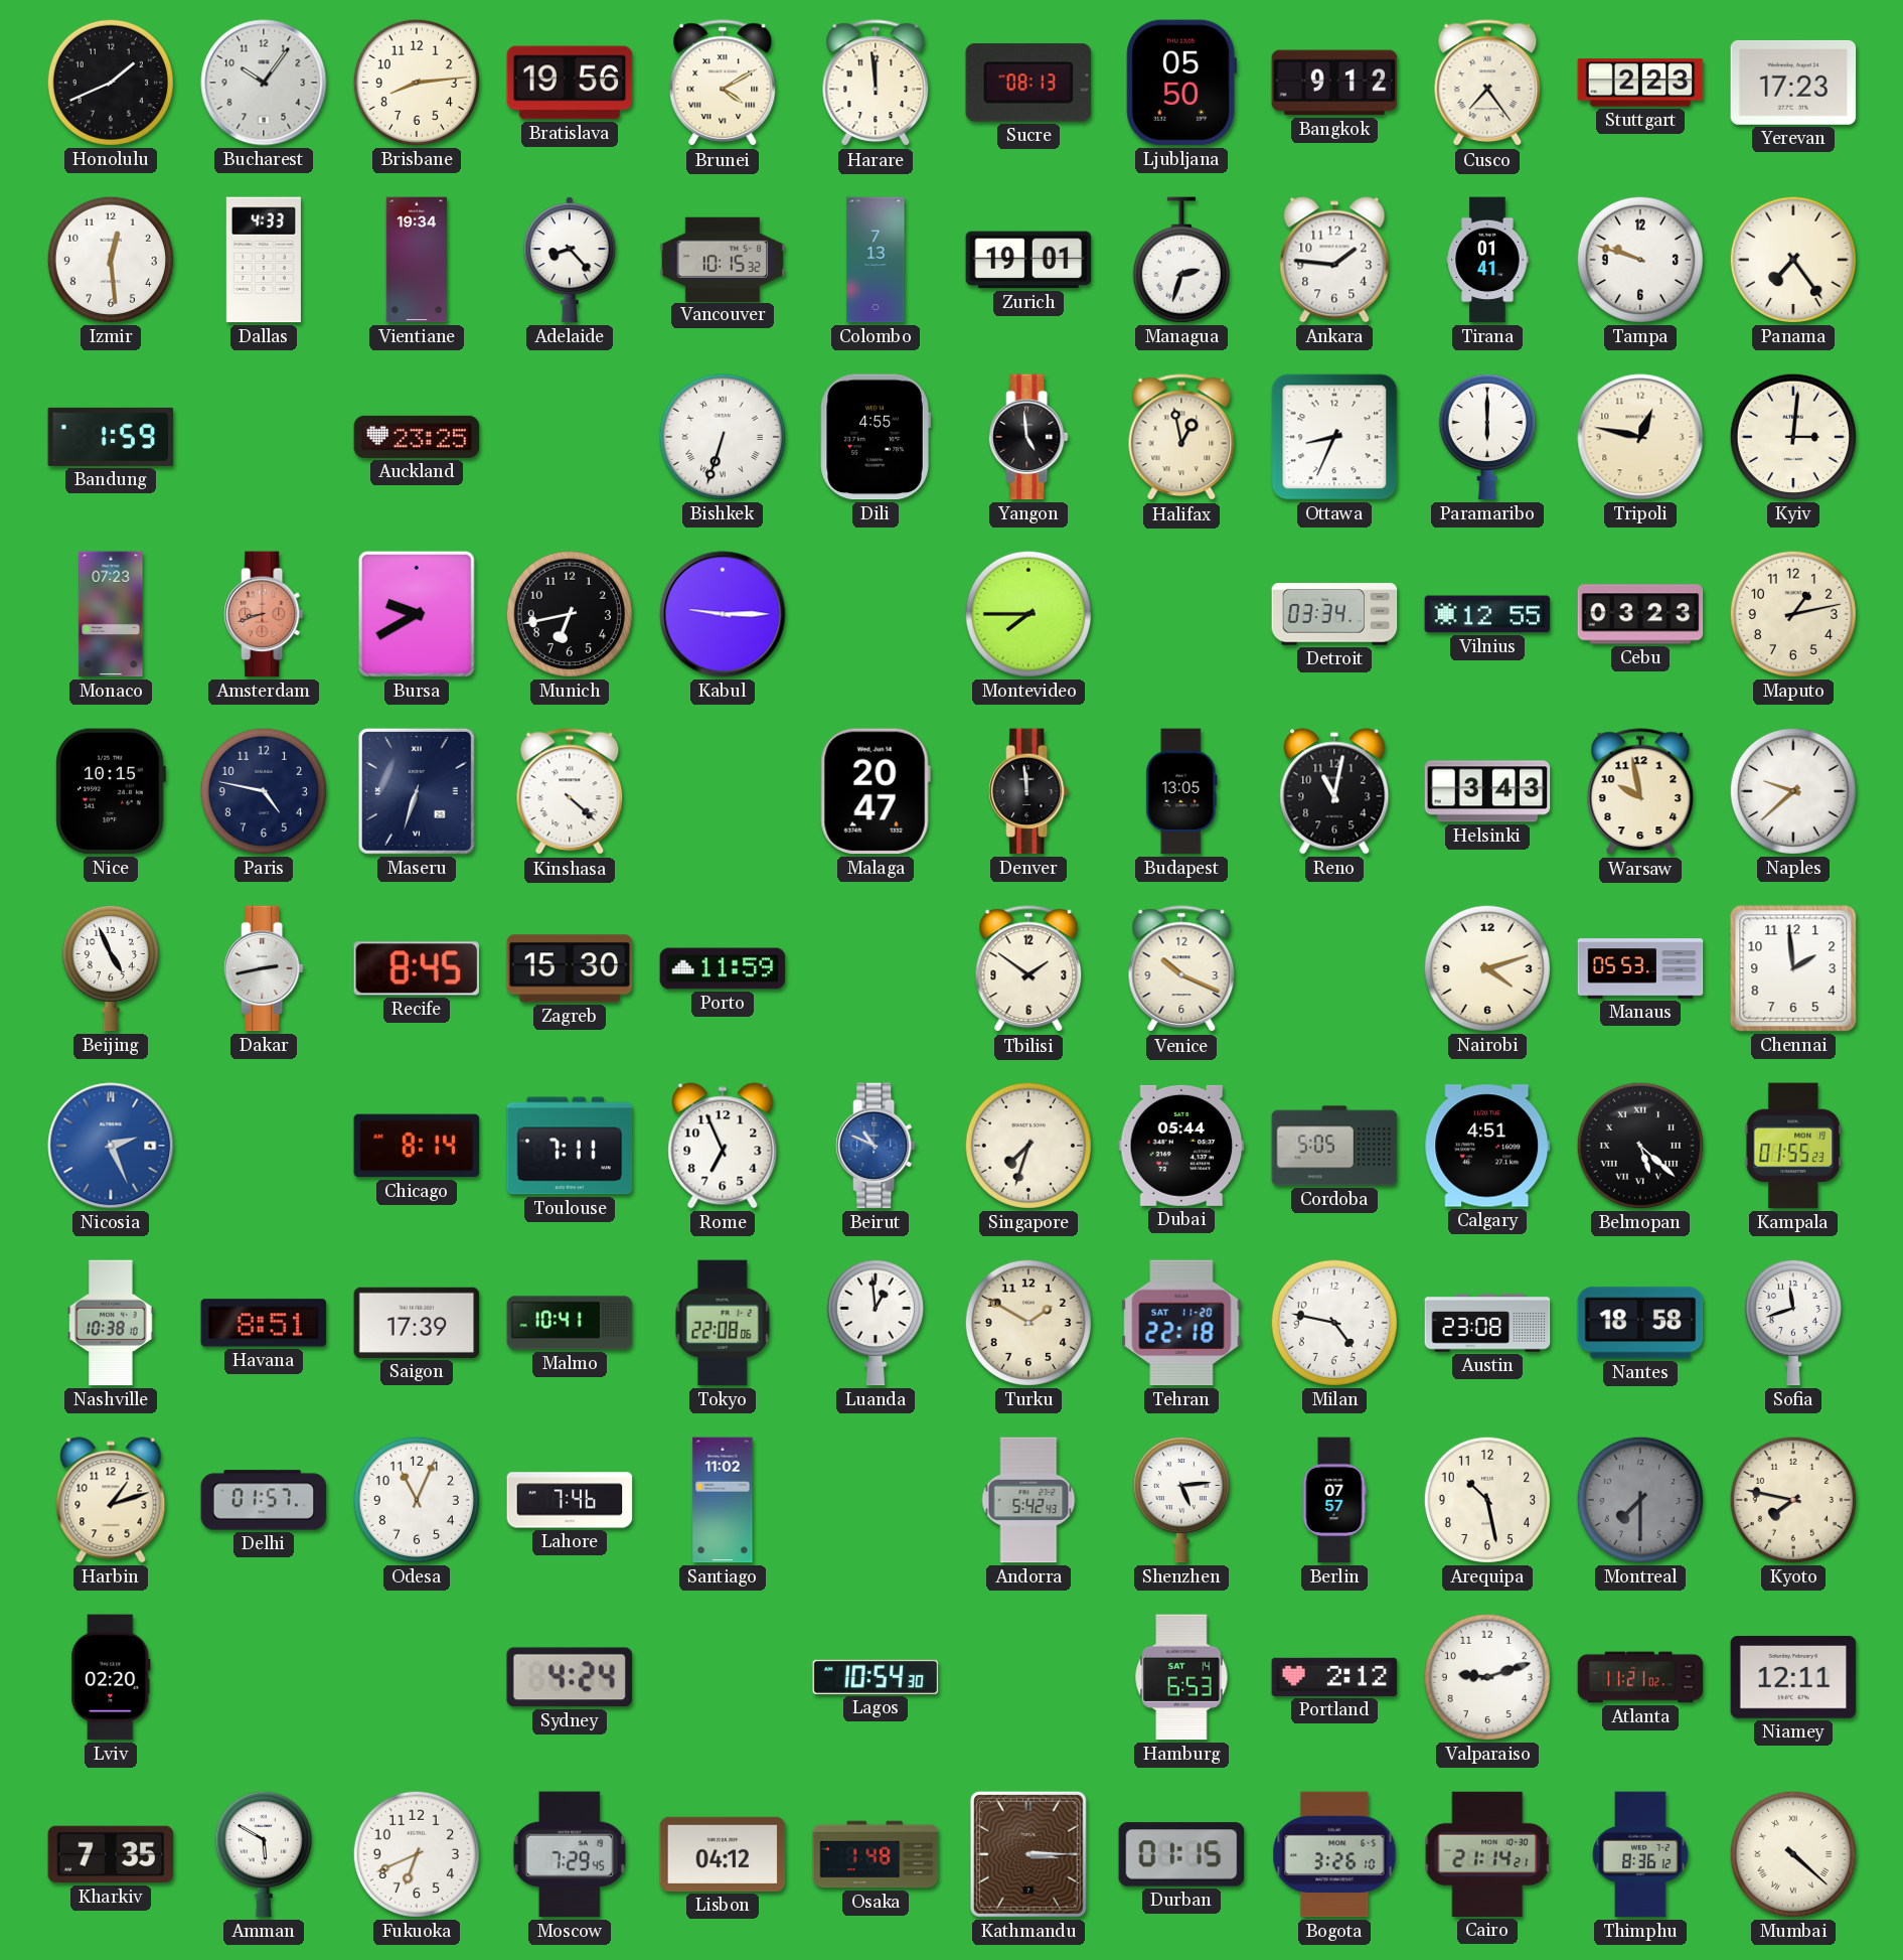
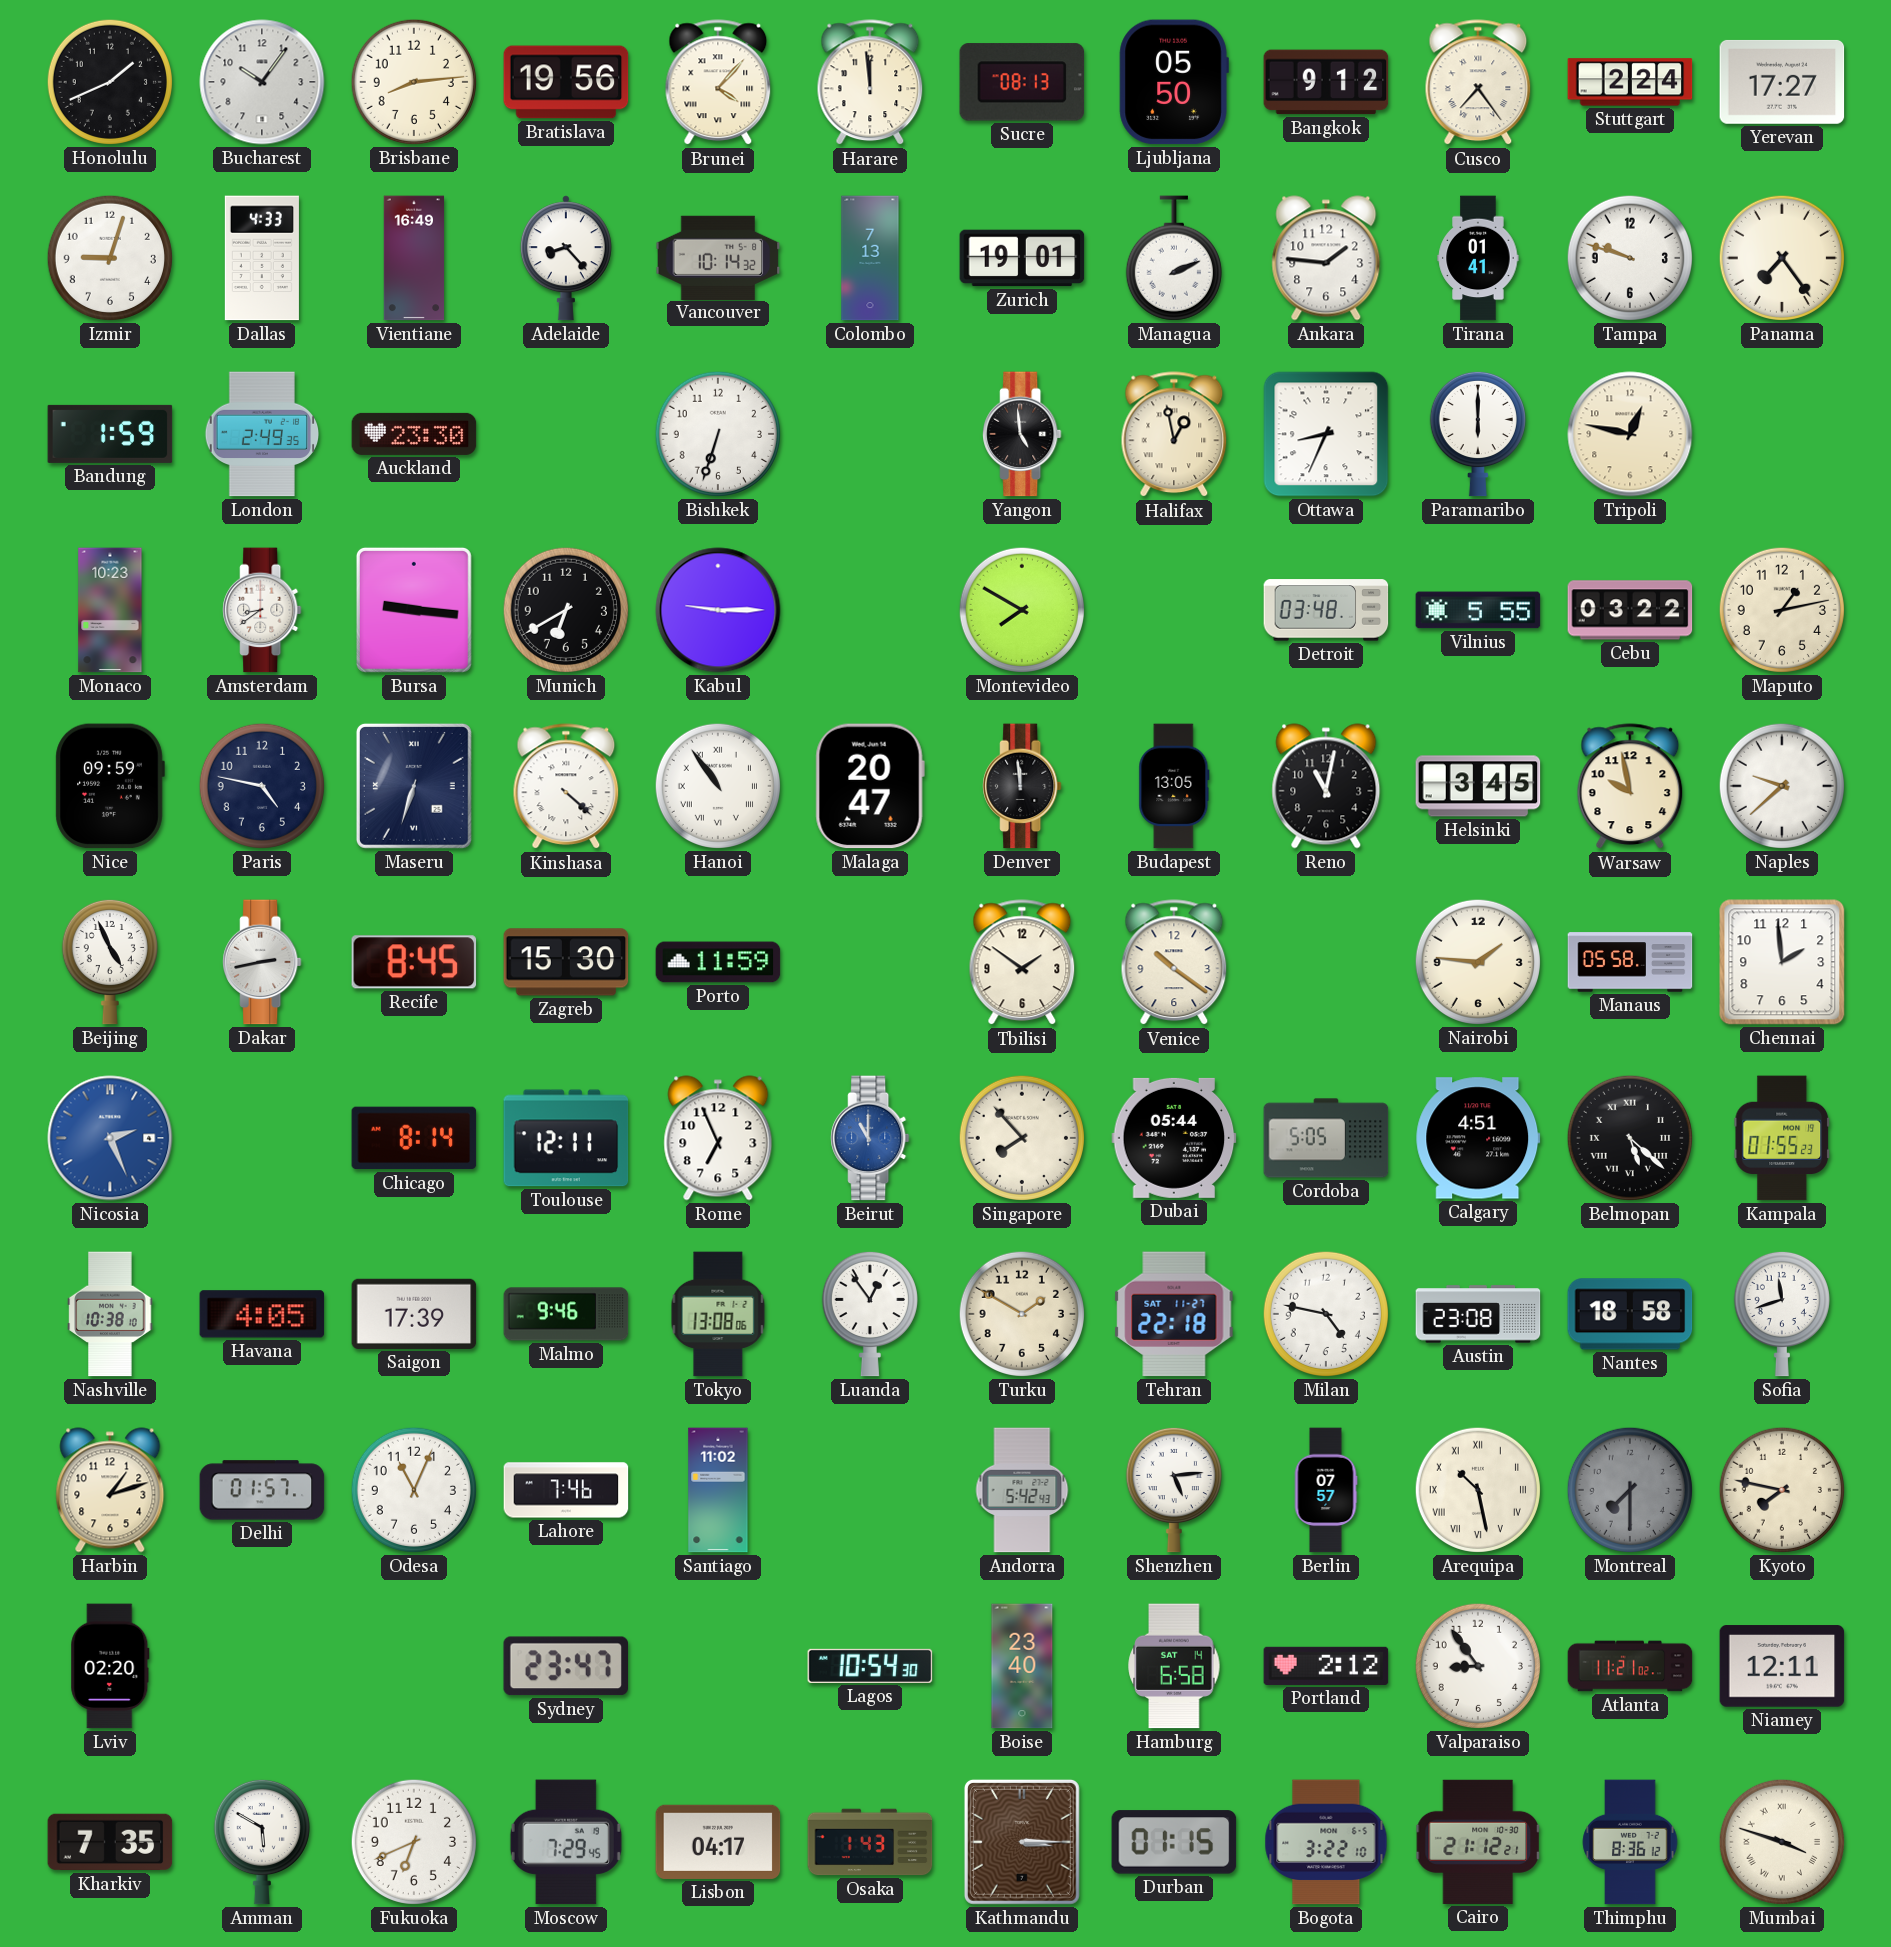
Brunei: 4:10 -> 4:07 (718, 83)
Stuttgart: 2:23 -> 2:24 (1630, 82)
Yerevan: 17:23 -> 17:27 (1782, 82)
Izmir: 12:29 -> 9:03 (110, 258)
Vientiane: 19:34 -> 16:49 (414, 258)
Vancouver: 10:15 -> 10:14 (718, 257)
Managua: 2:33 -> 2:11 (1174, 258)
London: none -> 2:49 (262, 434)
Auckland: 23:25 -> 23:30 (414, 434)
Bishkek numerals: Roman -> Arabic (718, 434)
Dili: 4:55 -> none (876, 437)
Kyiv: 3:01 -> none (1793, 437)
Monaco: 07:23 -> 10:23 (110, 610)
Amsterdam: 8:42 -> 8:39 (262, 610)
Amsterdam dial: salmon -> white (262, 610)
Bursa: 9:40 -> 9:16 (414, 610)
Munich: 6:43 -> 6:40 (566, 610)
Montevideo: 7:45 -> 7:50 (1022, 610)
Detroit: 03:34 -> 03:48 (1326, 610)
Vilnius: 12:55 -> 5:55 (1478, 610)
Cebu: 03:23 -> 03:22 (1630, 610)
Nice: 10:15 -> 09:59 (110, 786)
Hanoi: none -> 10:54 (718, 786)
Helsinki: 3:43 -> 3:45 (1478, 786)
Venice: 10:19 -> 10:21 (1174, 963)
Nairobi: 4:12 -> 1:46 (1478, 962)
Manaus: 05:53 -> 05:58 (1630, 962)
Toulouse: 7:11 -> 12:11 (566, 1138)
Beirut: 10:49 -> 11:00 (870, 1138)
Singapore: 7:33 -> 7:53 (1022, 1138)
Havana: 8:51 -> 4:05 (262, 1314)
Malmo: 10:41 -> 9:46 (566, 1314)
Tokyo: 22:08 -> 13:08 (718, 1314)
Luanda: 12:59 -> 12:54 (870, 1314)
Tehran date: SAT 11-20 -> SAT 11-27 (1174, 1314)
Arequipa numerals: Arabic -> Roman (1478, 1490)
Sydney: 4:24 -> 23:47 (566, 1666)
Boise: none -> 23:40 (1022, 1666)
Hamburg: 6:53 -> 6:58 (1174, 1666)
Valparaiso: 9:12 -> 8:54 (1478, 1666)
Lisbon: 04:12 -> 04:17 (718, 1842)
Osaka: 1:48 -> 1:43 (870, 1842)
Bogota: 3:26 -> 3:22 (1326, 1842)
Cairo: 21:14 -> 21:12 (1478, 1842)
Mumbai: 4:22 -> 3:48 (1782, 1842)
